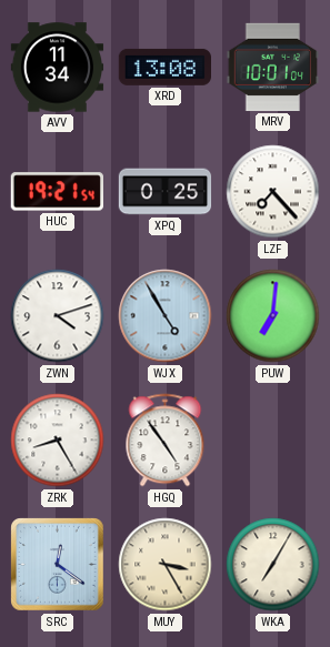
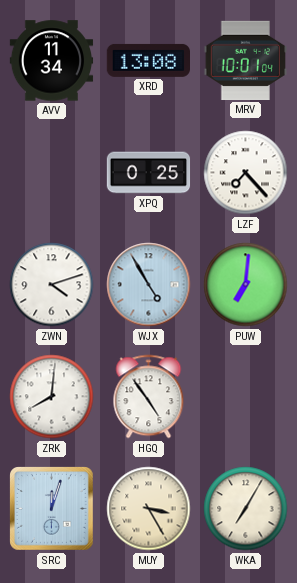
HUC: 19:21 -> none (57, 192)
ZRK: 8:25 -> 8:01 (52, 397)
SRC: 12:21 -> 12:03 (52, 509)
